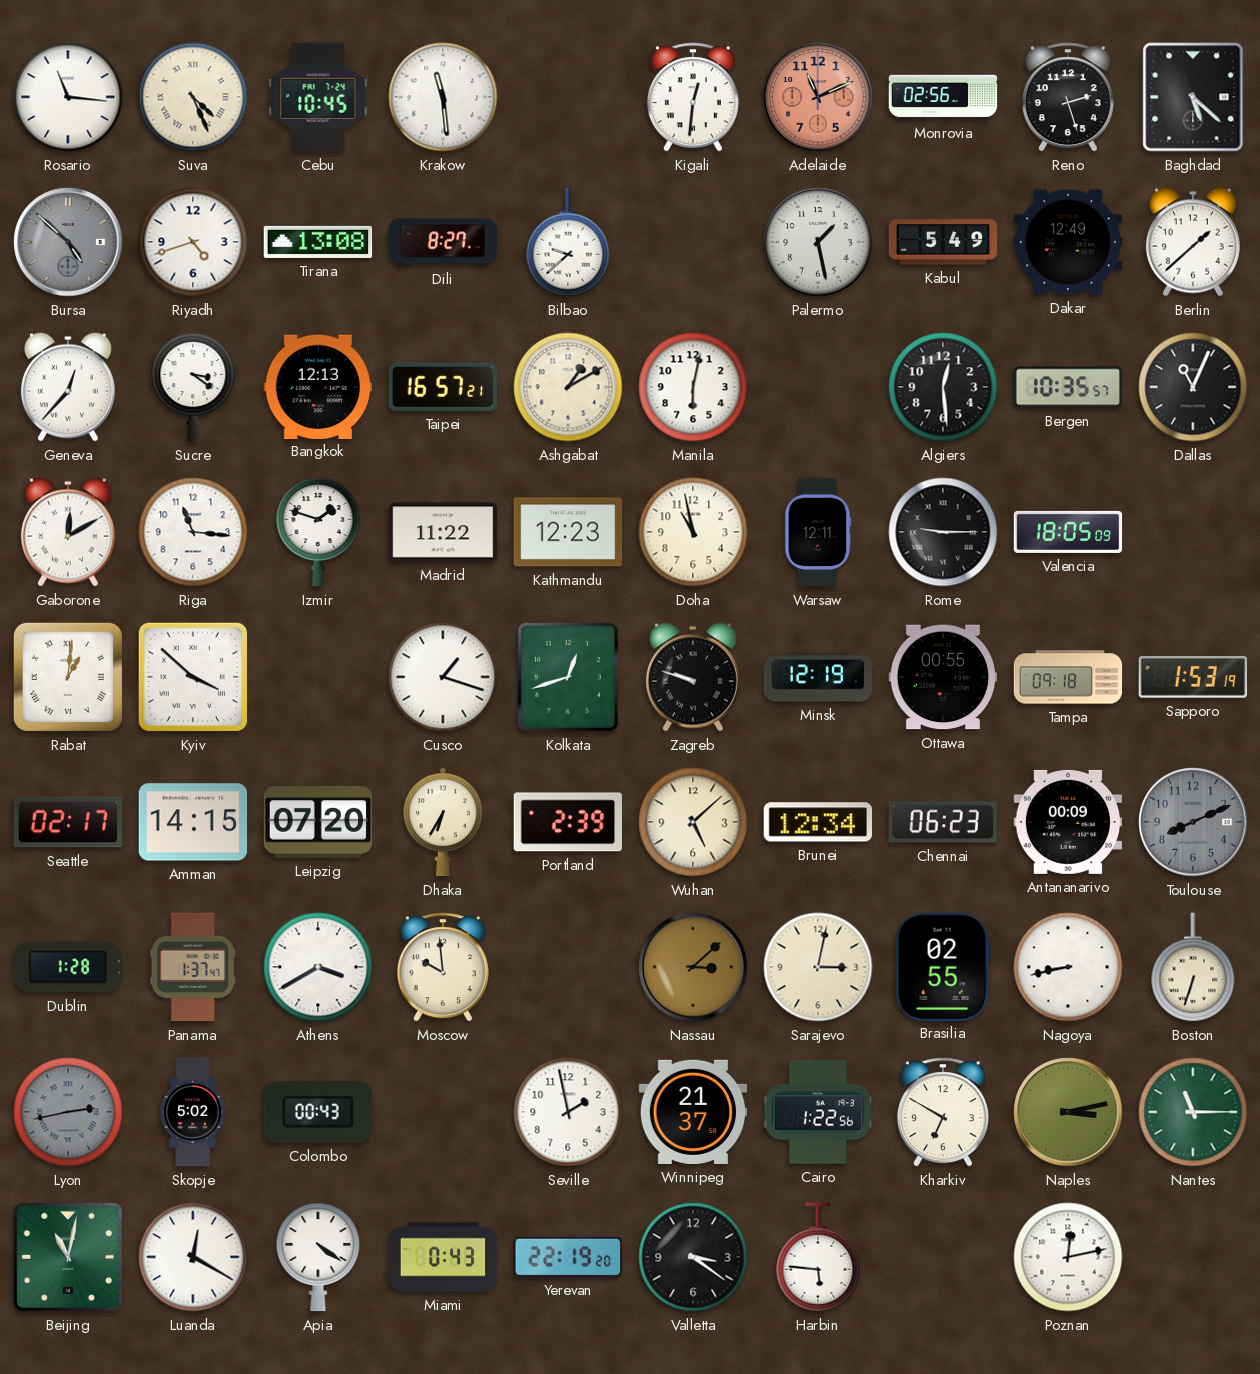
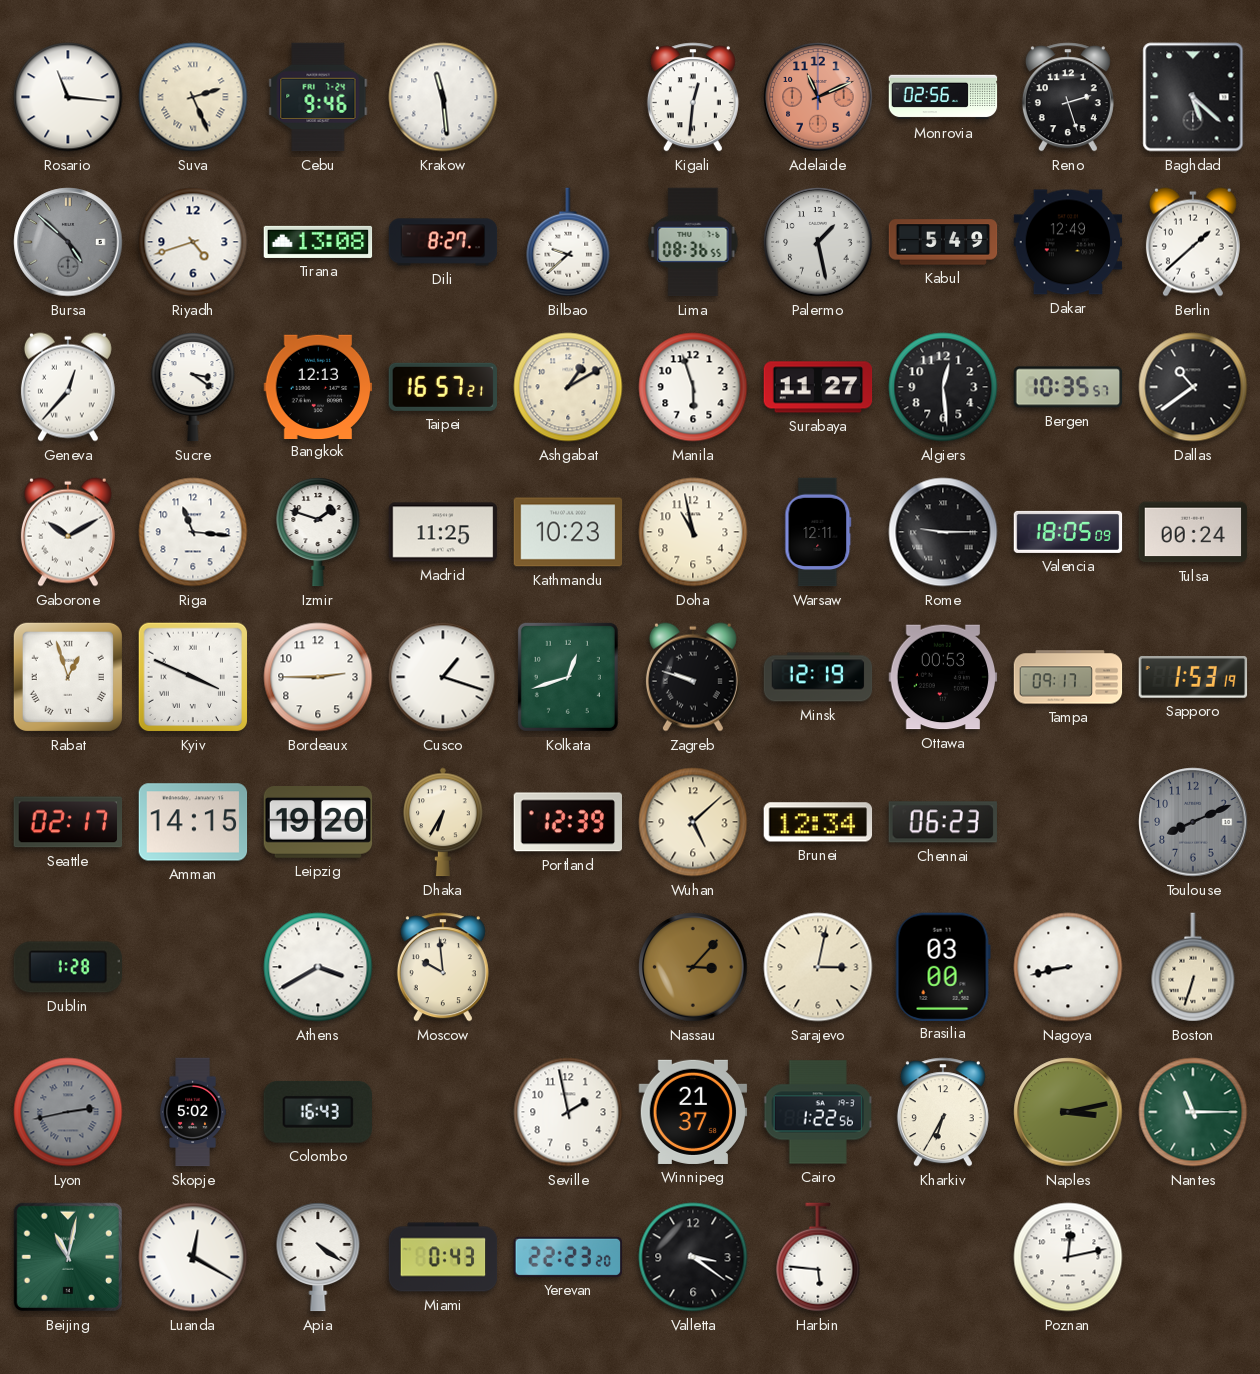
Suva: 4:26 -> 2:26 (193, 97)
Cebu: 10:45 -> 9:46 (318, 97)
Lima: none -> 08:36 (693, 242)
Manila: 6:02 -> 5:57 (693, 387)
Surabaya: none -> 11:27 (818, 387)
Dallas: 11:04 -> 10:39 (1193, 387)
Gaborone: 12:10 -> 10:10 (68, 532)
Madrid: 11:22 -> 11:25 (443, 532)
Kathmandu: 12:23 -> 10:23 (568, 532)
Tulsa: none -> 00:24 (1193, 532)
Rabat: 1:01 -> 12:57 (68, 677)
Kyiv: 3:52 -> 3:49 (193, 677)
Bordeaux: none -> 2:45 (318, 677)
Ottawa: 00:55 -> 00:53 (943, 677)
Tampa: 09:18 -> 09:17 (1068, 677)
Leipzig: 07:20 -> 19:20 (318, 822)
Portland: 2:39 -> 12:39 (567, 822)
Antananarivo: 00:09 -> none (1068, 822)
Panama: 1:37 -> none (193, 967)
Nassau: 3:08 -> 3:07 (693, 967)
Brasilia: 02:55 -> 03:00 (943, 966)
Colombo: 00:43 -> 16:43 (318, 1112)
Kharkiv: 6:50 -> 6:35 (943, 1112)
Yerevan: 22:19 -> 22:23 (567, 1257)
